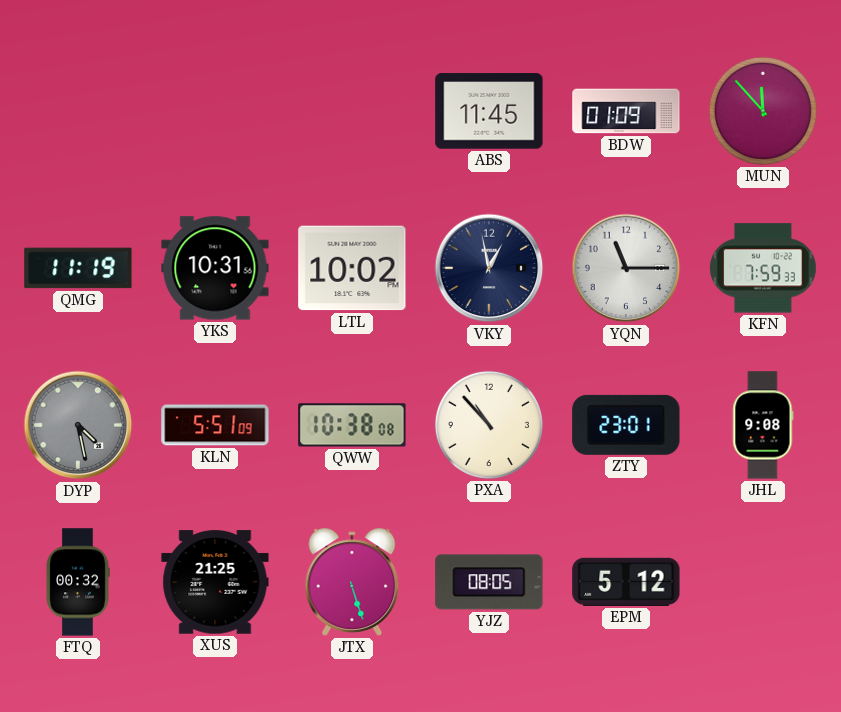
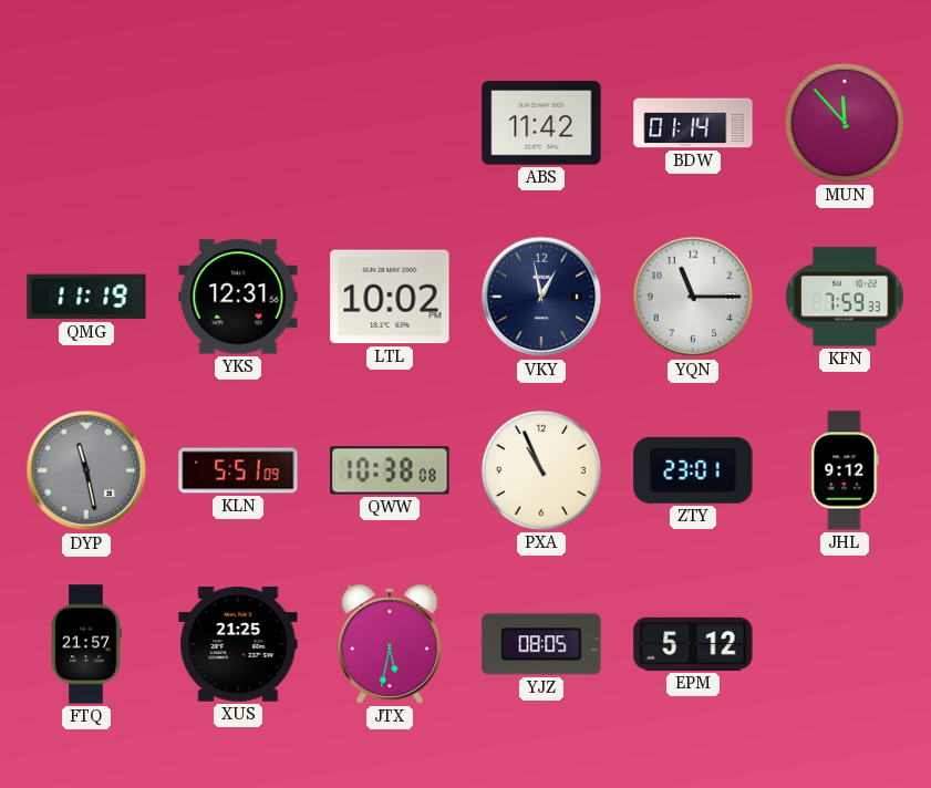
ABS: 11:45 -> 11:42 (541, 123)
BDW: 01:09 -> 01:14 (693, 123)
YKS: 10:31 -> 12:31 (238, 297)
DYP: 4:28 -> 11:28 (86, 470)
PXA: 10:53 -> 10:56 (541, 470)
JHL: 9:08 -> 9:12 (845, 470)
FTQ: 00:32 -> 21:57 (86, 644)
JTX: 5:27 -> 5:32 (390, 644)
